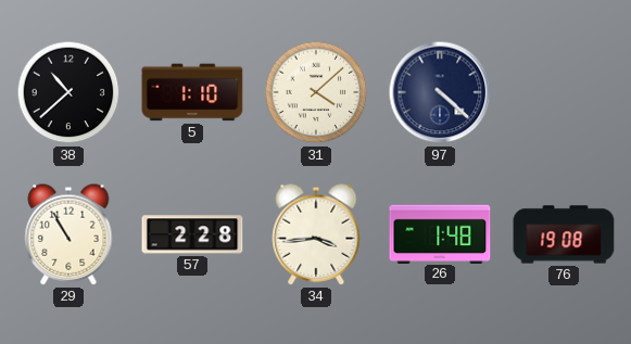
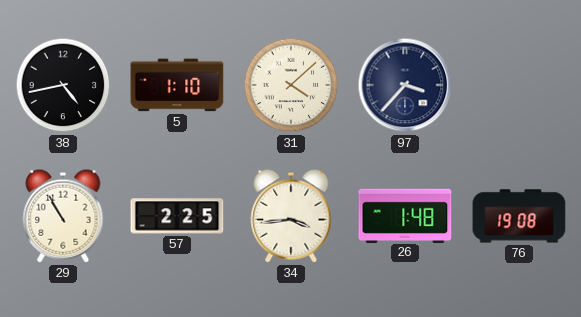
38: 10:38 -> 4:43 (63, 85)
97: 4:22 -> 3:37 (405, 85)
57: 2:28 -> 2:25 (177, 216)
